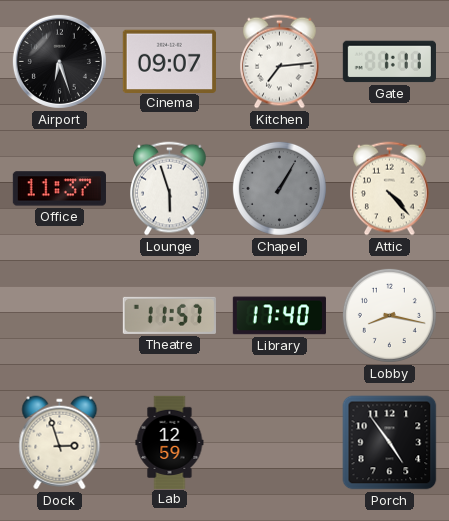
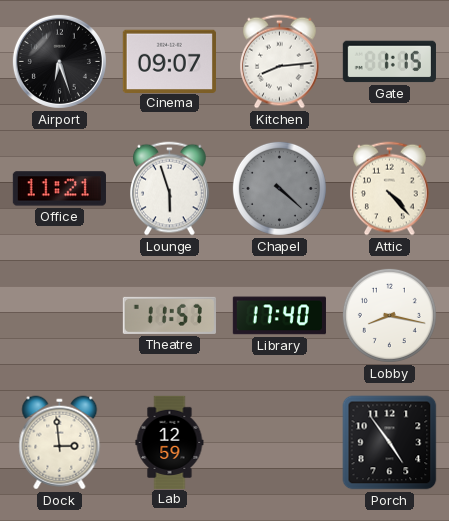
Kitchen: 7:14 -> 8:14 (280, 62)
Gate: 1:11 -> 1:15 (389, 62)
Office: 11:37 -> 11:21 (59, 189)
Chapel: 1:05 -> 4:22 (279, 188)
Dock: 2:57 -> 2:59 (60, 443)
